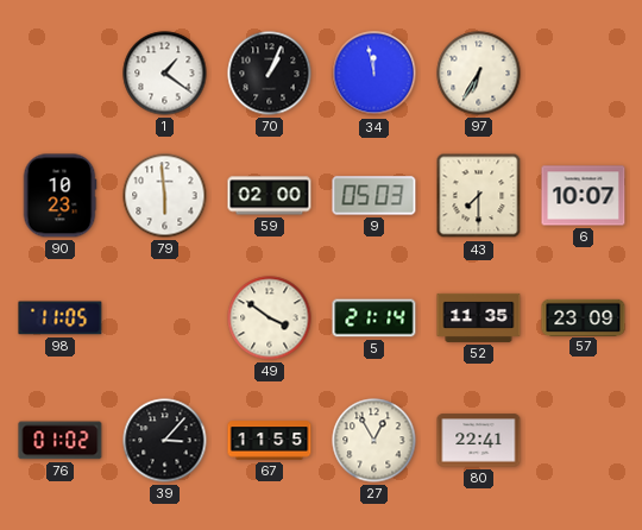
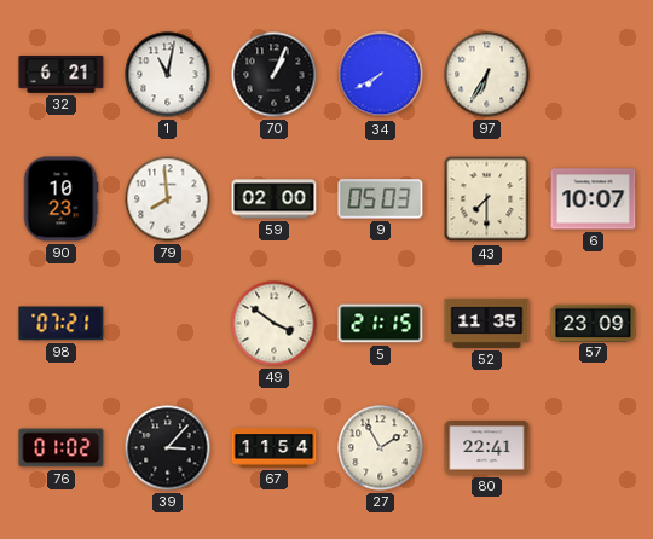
32: none -> 6:21 (62, 75)
1: 1:21 -> 11:02 (168, 75)
34: 11:58 -> 7:40 (381, 75)
79: 5:59 -> 7:59 (168, 199)
98: 11:05 -> 07:21 (62, 324)
5: 21:14 -> 21:15 (381, 324)
67: 11:55 -> 11:54 (275, 448)
27: 12:55 -> 1:55 (381, 448)
